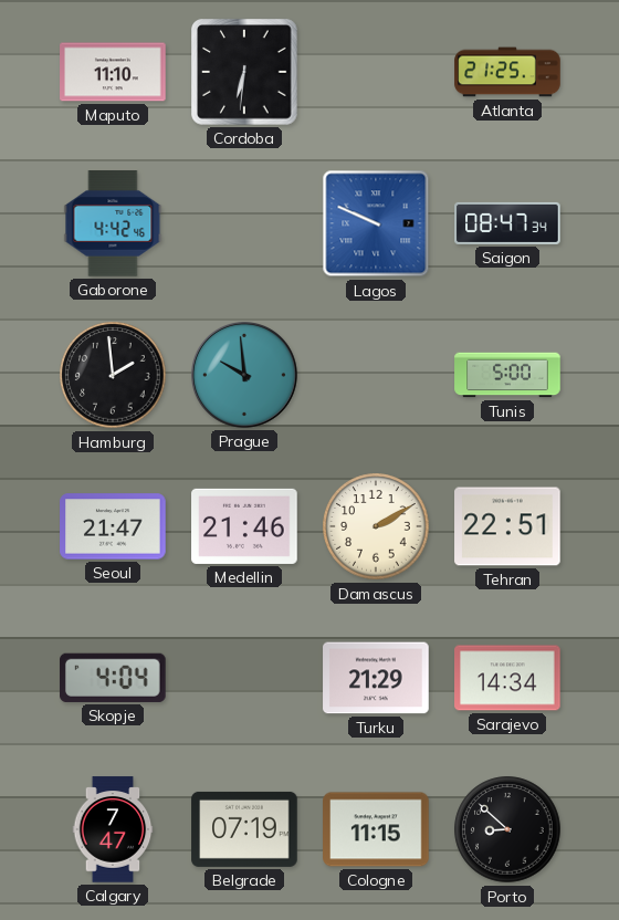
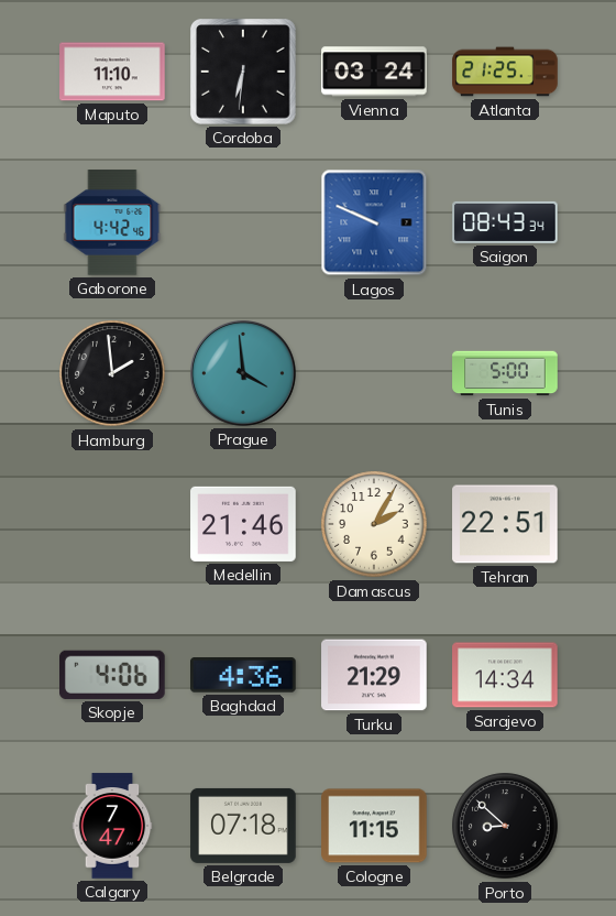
Vienna: none -> 03:24 (374, 72)
Saigon: 08:47 -> 08:43 (505, 222)
Prague: 9:59 -> 3:59 (244, 374)
Seoul: 21:47 -> none (113, 526)
Damascus: 2:10 -> 2:05 (374, 524)
Skopje: 4:04 -> 4:06 (113, 675)
Baghdad: none -> 4:36 (244, 676)
Belgrade: 07:19 -> 07:18 (243, 826)
